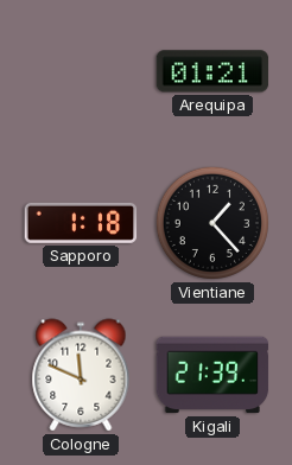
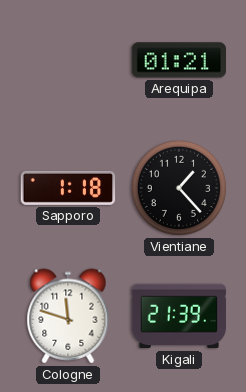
Cologne: 11:49 -> 11:48 (68, 316)
